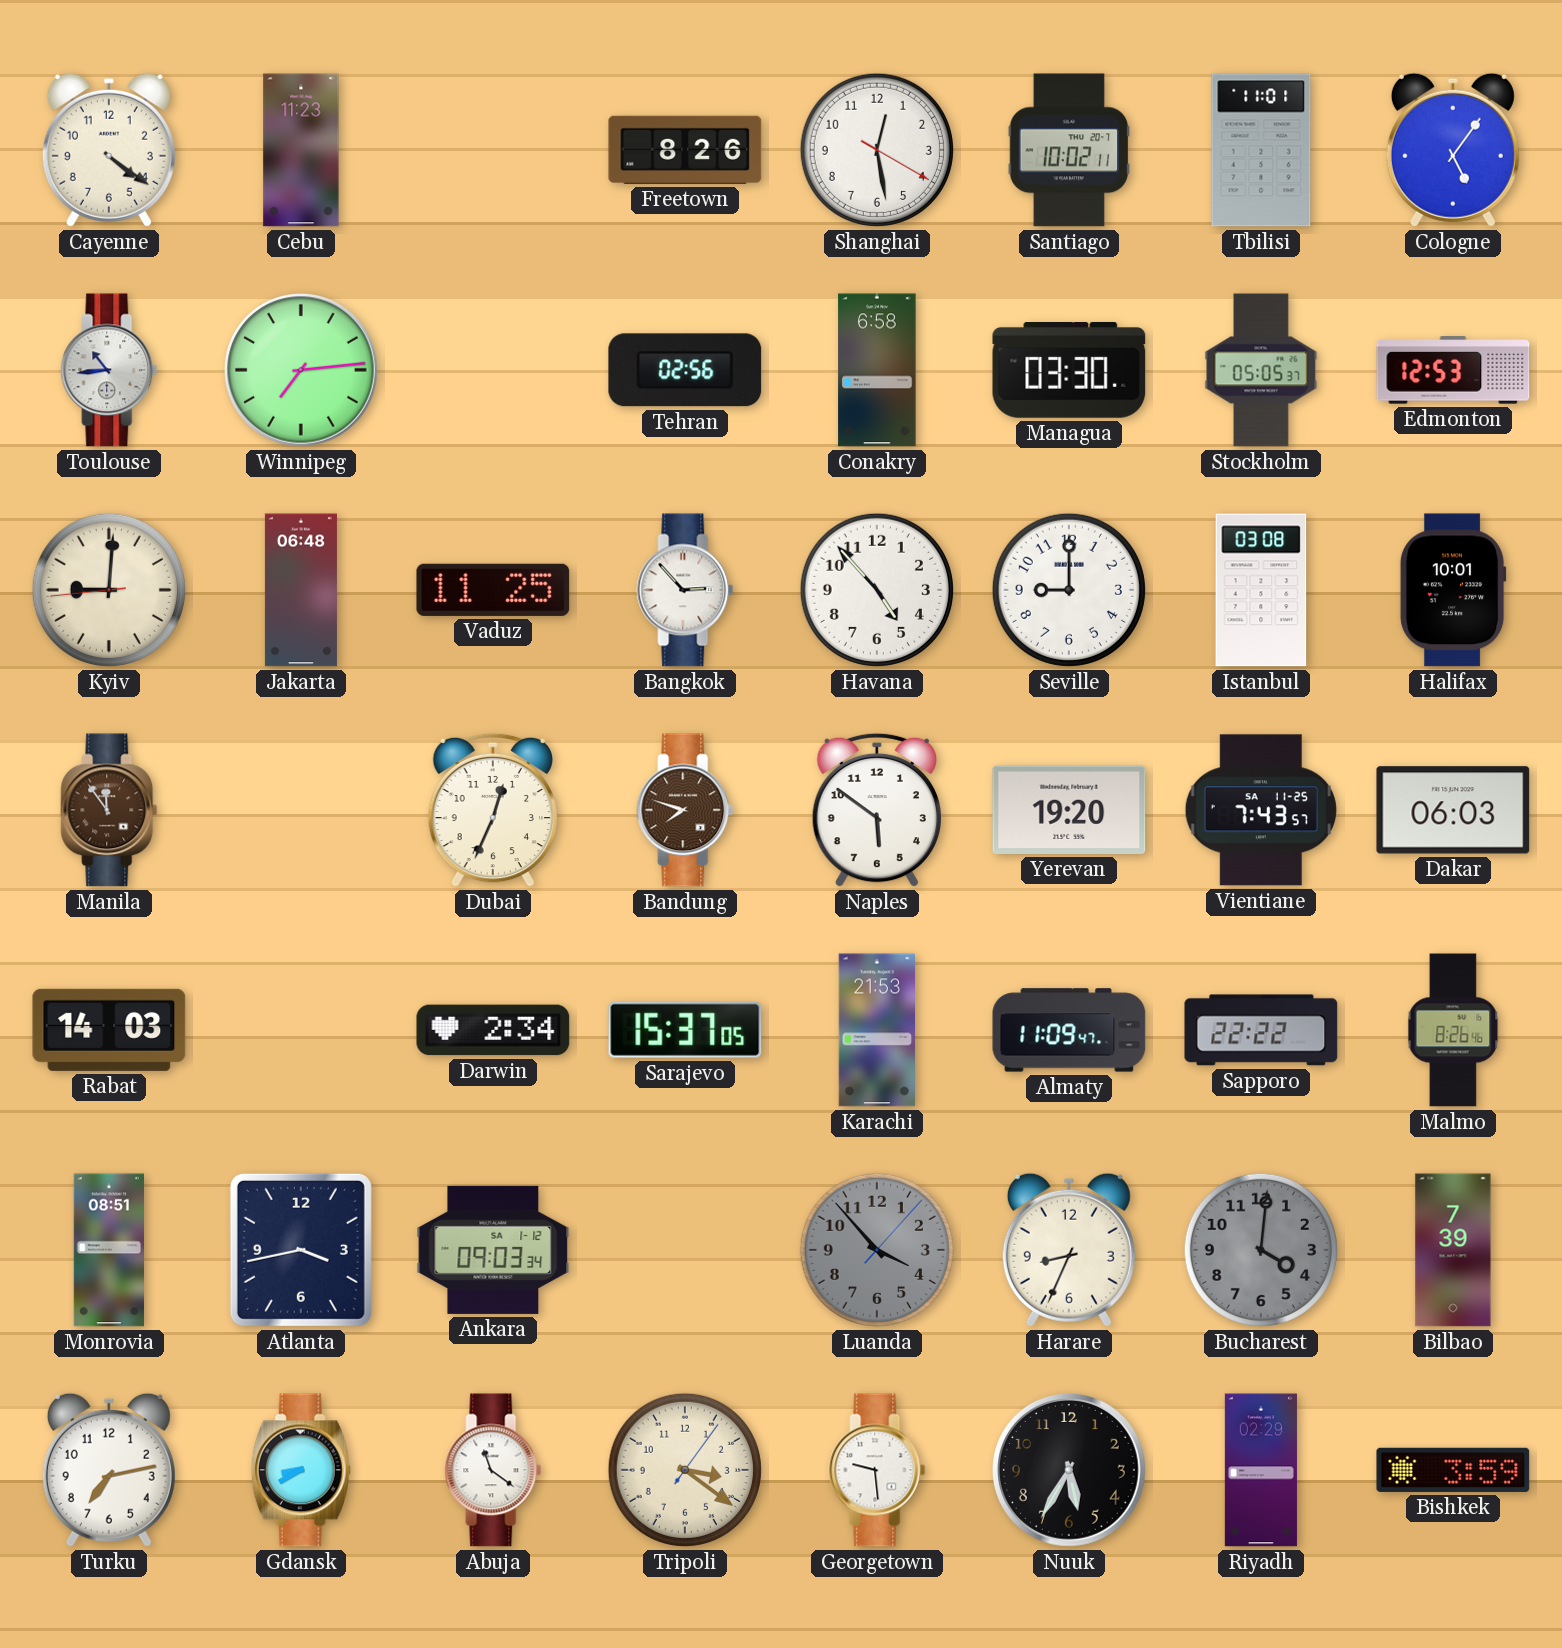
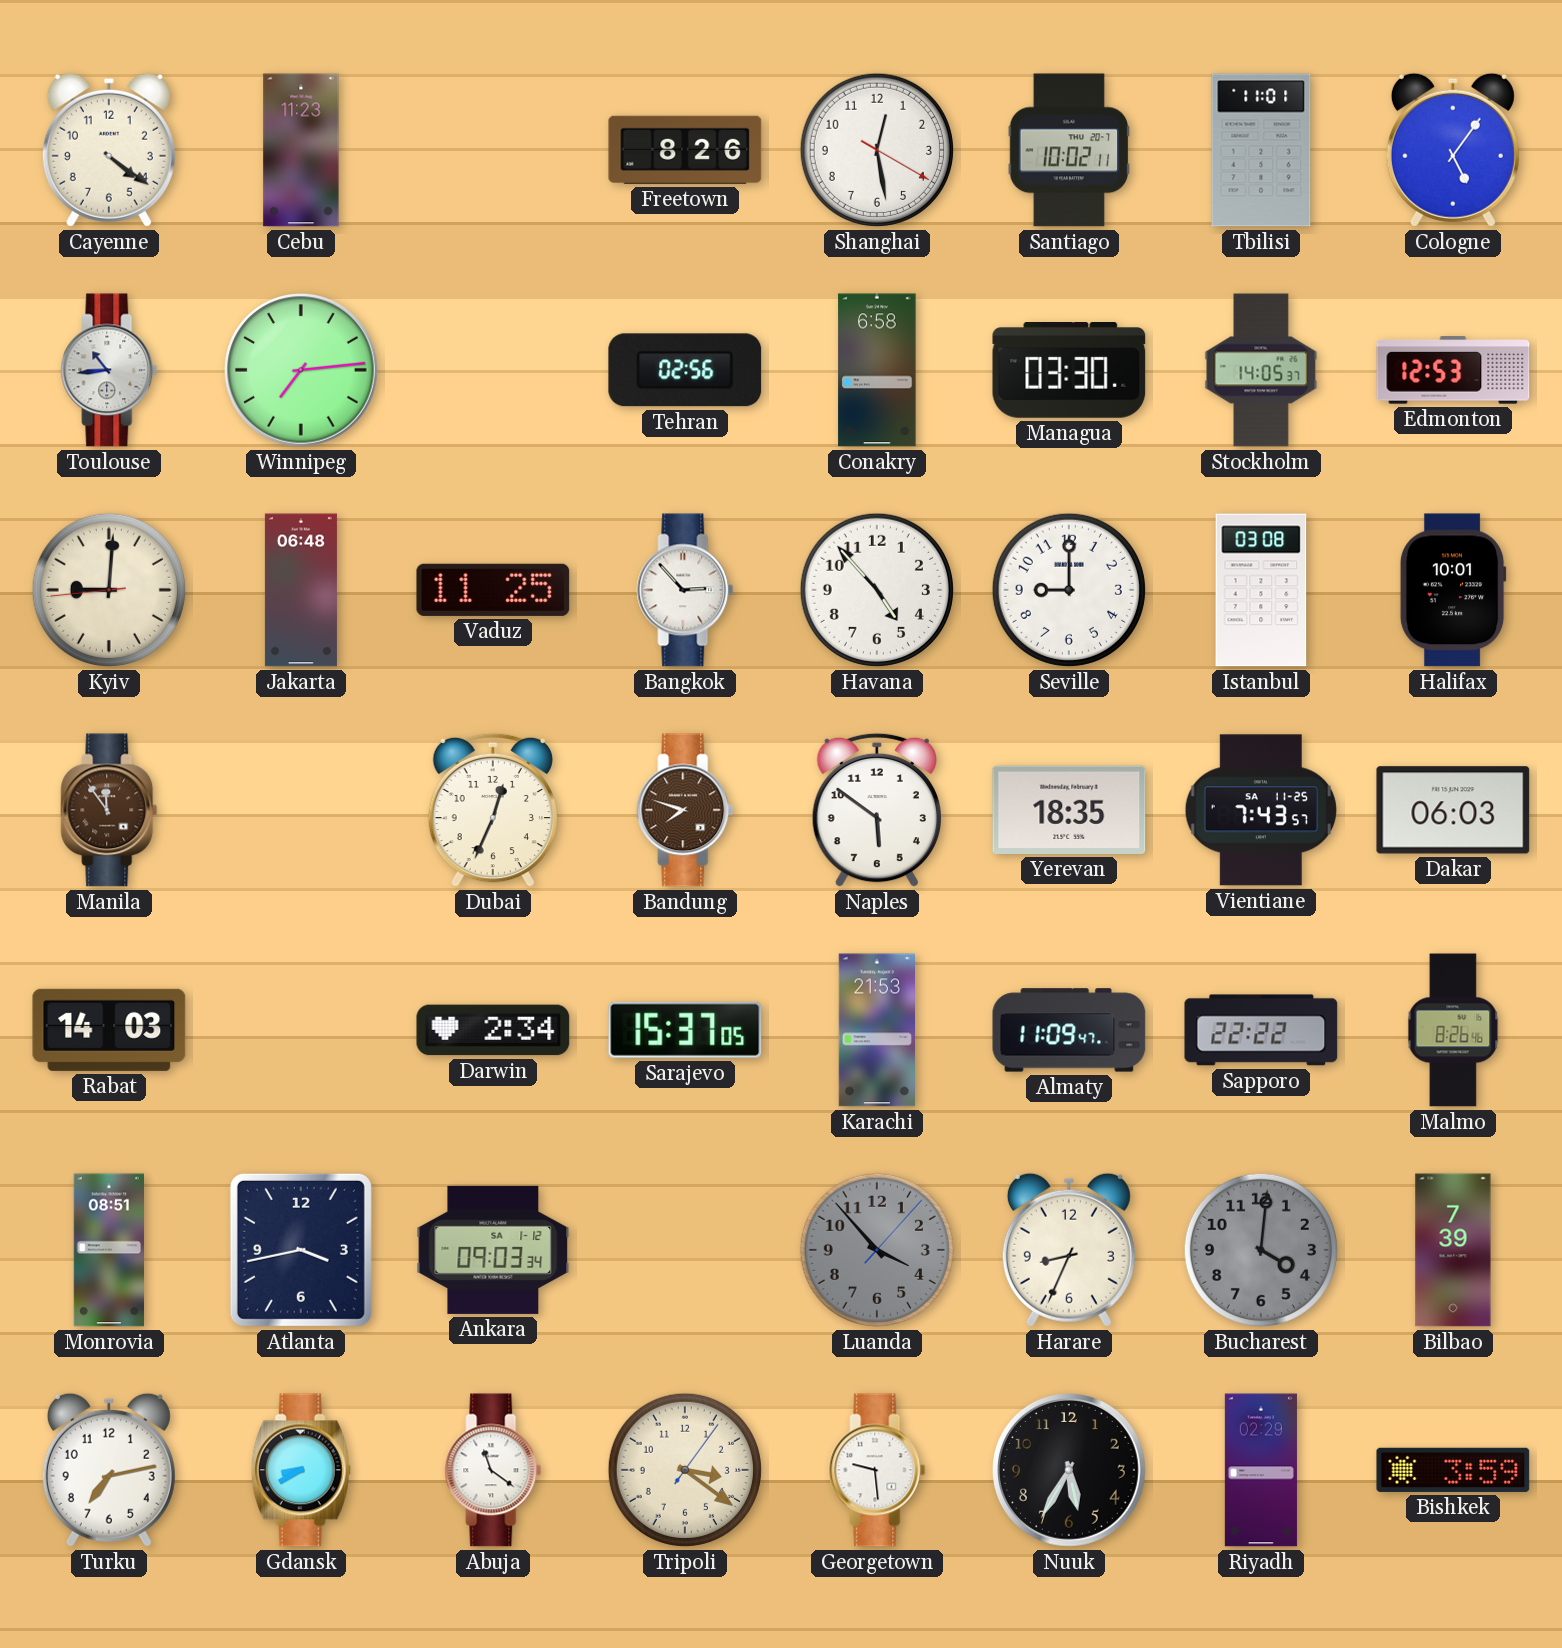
Stockholm: 05:05 -> 14:05 (1261, 370)
Yerevan: 19:20 -> 18:35 (1069, 810)
